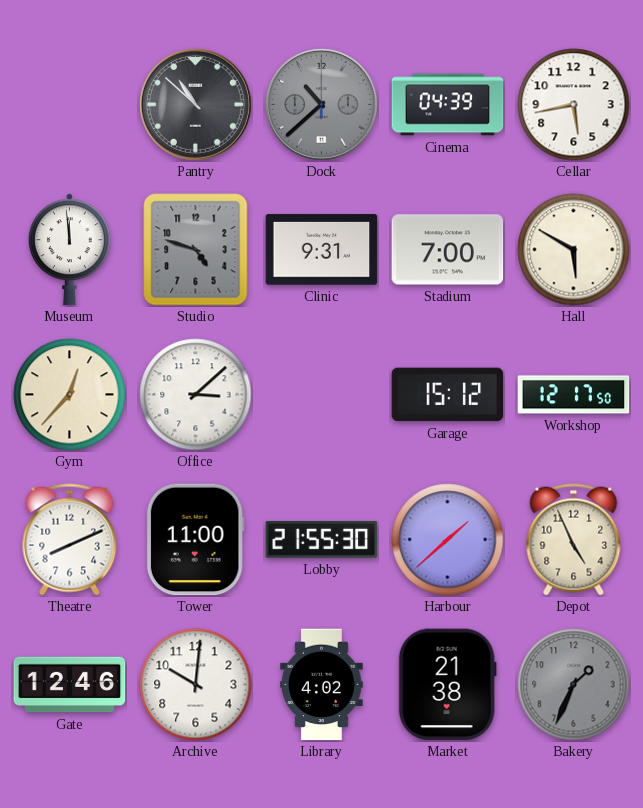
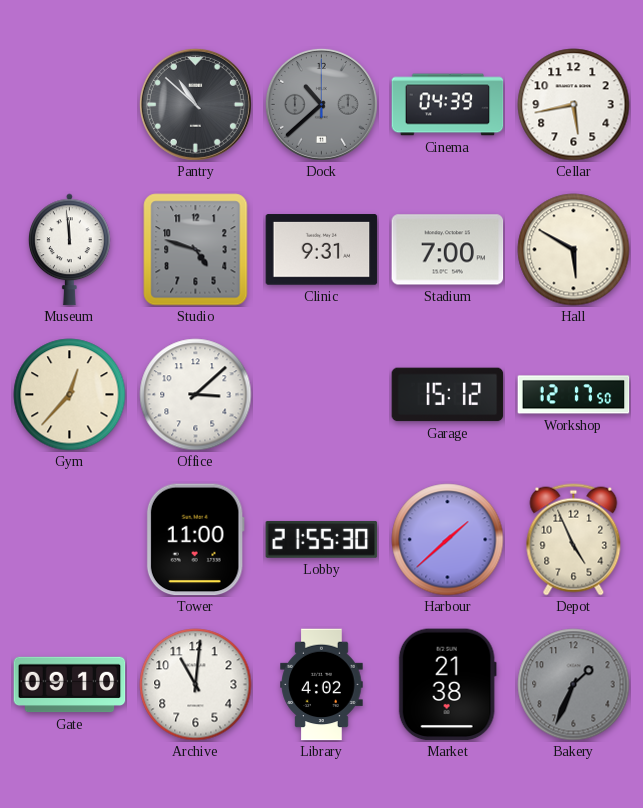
Theatre: 8:11 -> none (70, 540)
Gate: 12:46 -> 09:10 (70, 685)
Archive: 10:01 -> 11:01 (196, 685)
